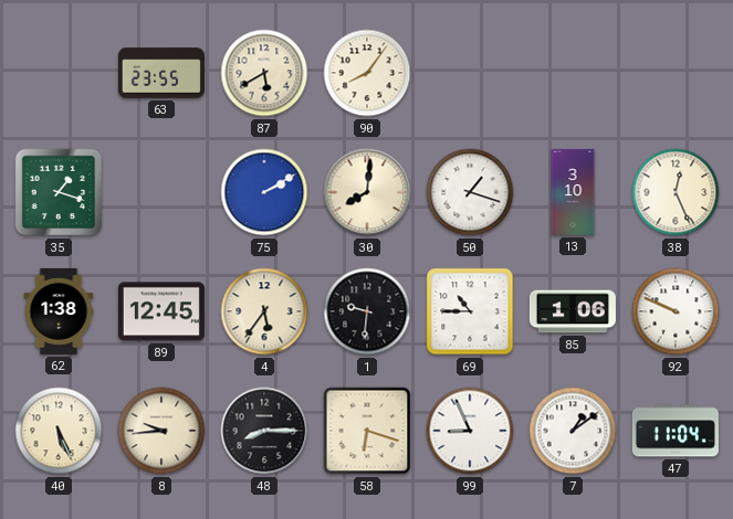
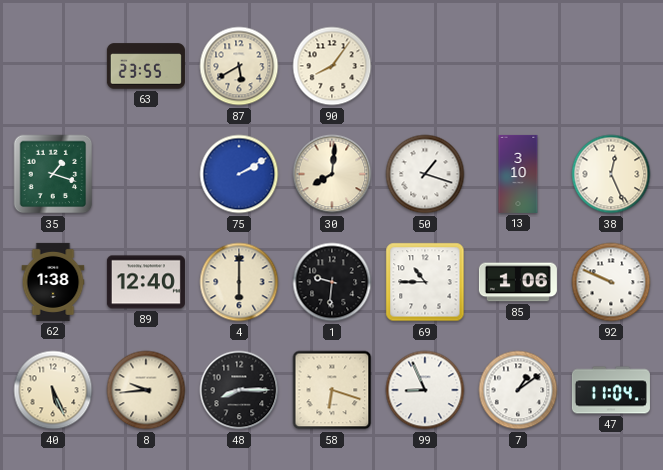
89: 12:45 -> 12:40 (146, 282)
4: 5:36 -> 6:00 (239, 282)
